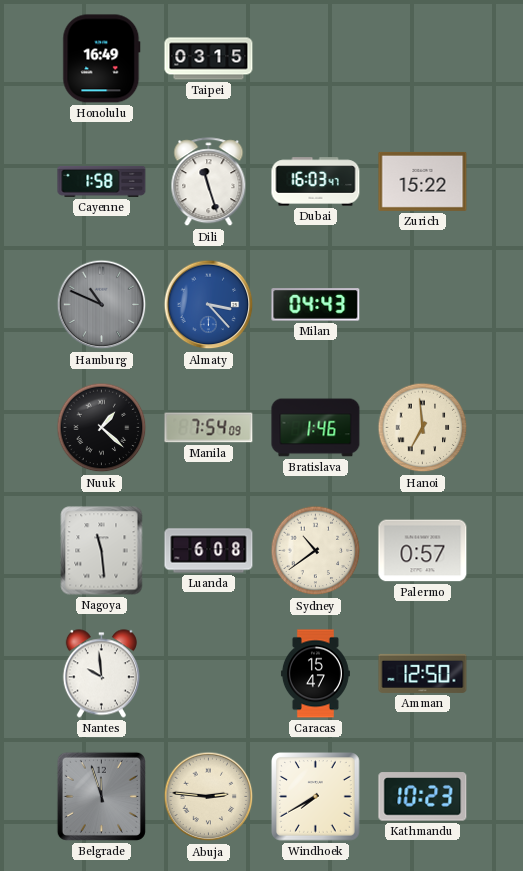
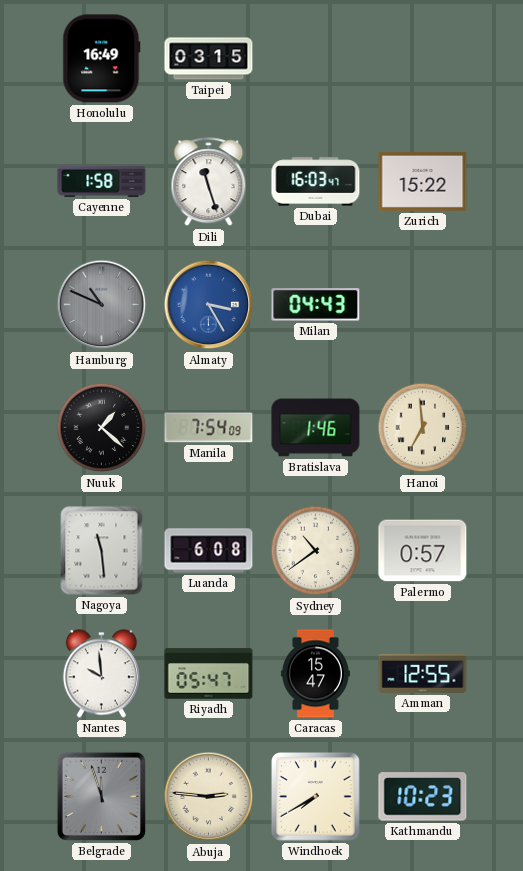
Almaty: 3:23 -> 3:25 (209, 305)
Riyadh: none -> 05:47 (209, 674)
Amman: 12:50 -> 12:55 (423, 673)
